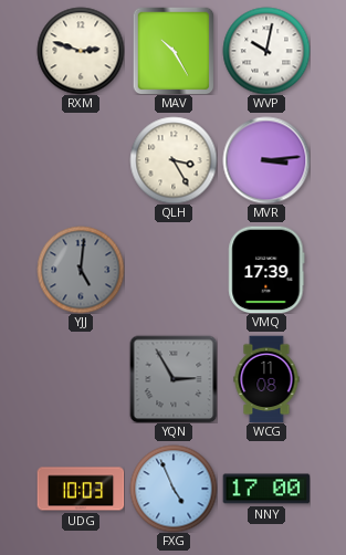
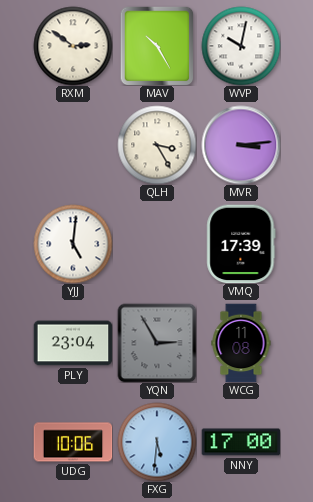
RXM: 2:48 -> 2:51 (73, 46)
YJJ dial: grey -> white (73, 244)
PLY: none -> 23:04 (73, 343)
UDG: 10:03 -> 10:06 (73, 442)
FXG: 4:56 -> 5:31 (157, 442)
